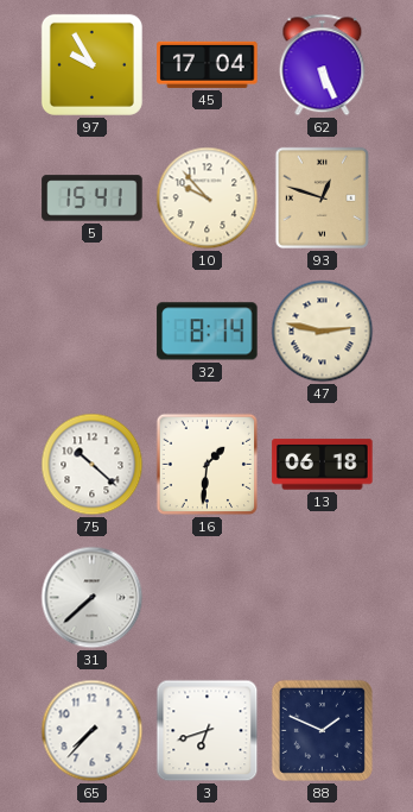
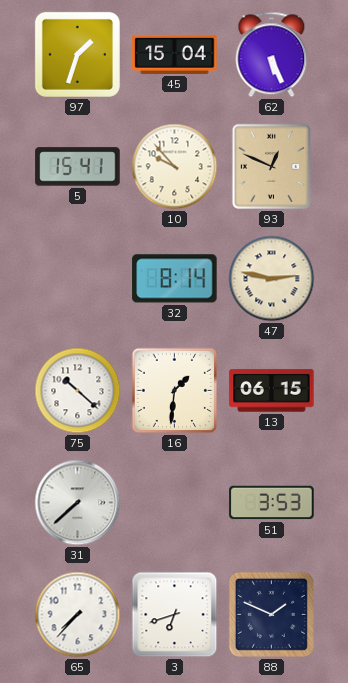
97: 9:55 -> 1:33 (77, 54)
45: 17:04 -> 15:04 (175, 54)
93: 12:48 -> 12:49 (271, 166)
13: 06:18 -> 06:15 (272, 391)
51: none -> 3:53 (272, 503)
